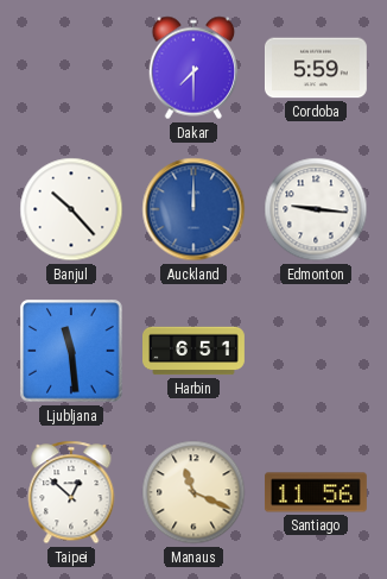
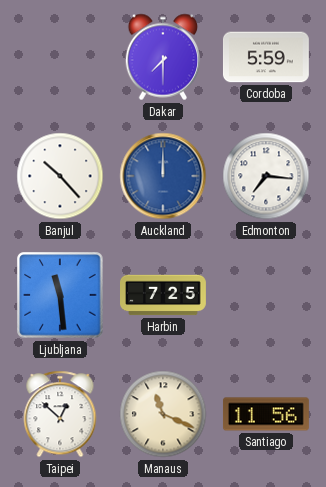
Edmonton: 9:16 -> 7:16 (266, 176)
Harbin: 6:51 -> 7:25 (164, 295)
